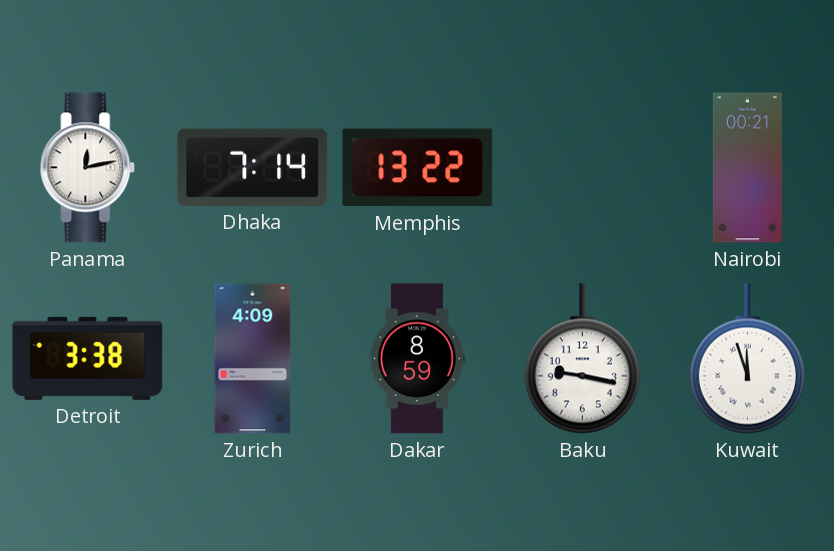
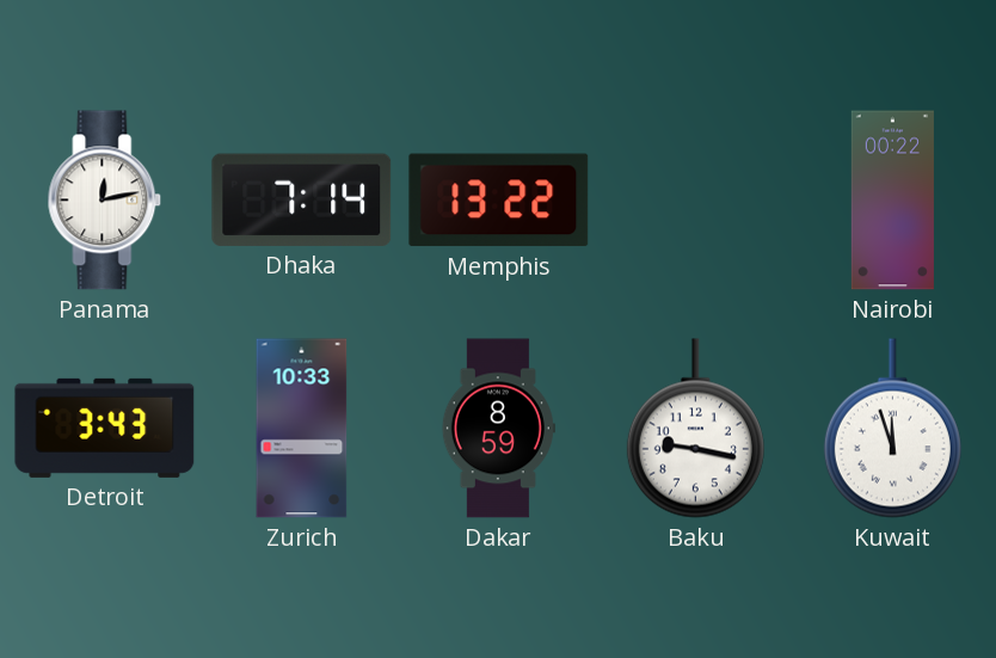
Nairobi: 00:21 -> 00:22 (892, 201)
Detroit: 3:38 -> 3:43 (105, 428)
Zurich: 4:09 -> 10:33 (302, 429)
